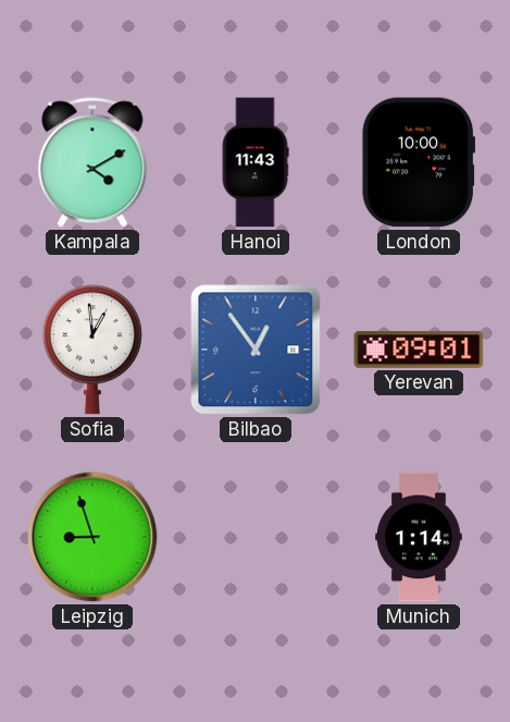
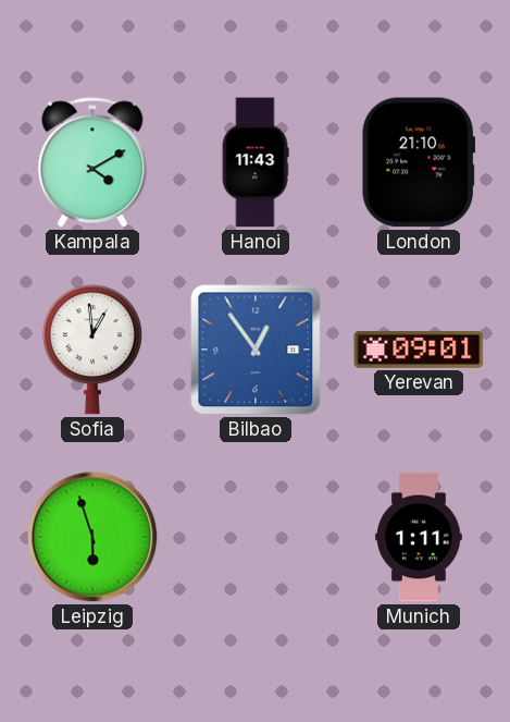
London: 10:00 -> 21:10 (419, 162)
Leipzig: 8:57 -> 5:57 (92, 537)
Munich: 1:14 -> 1:11 (420, 537)
